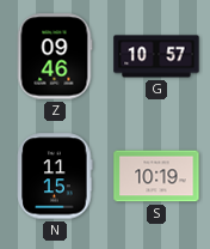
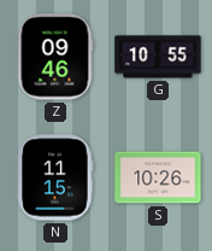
G: 10:57 -> 10:55 (158, 57)
S: 10:19 -> 10:26 (158, 177)
